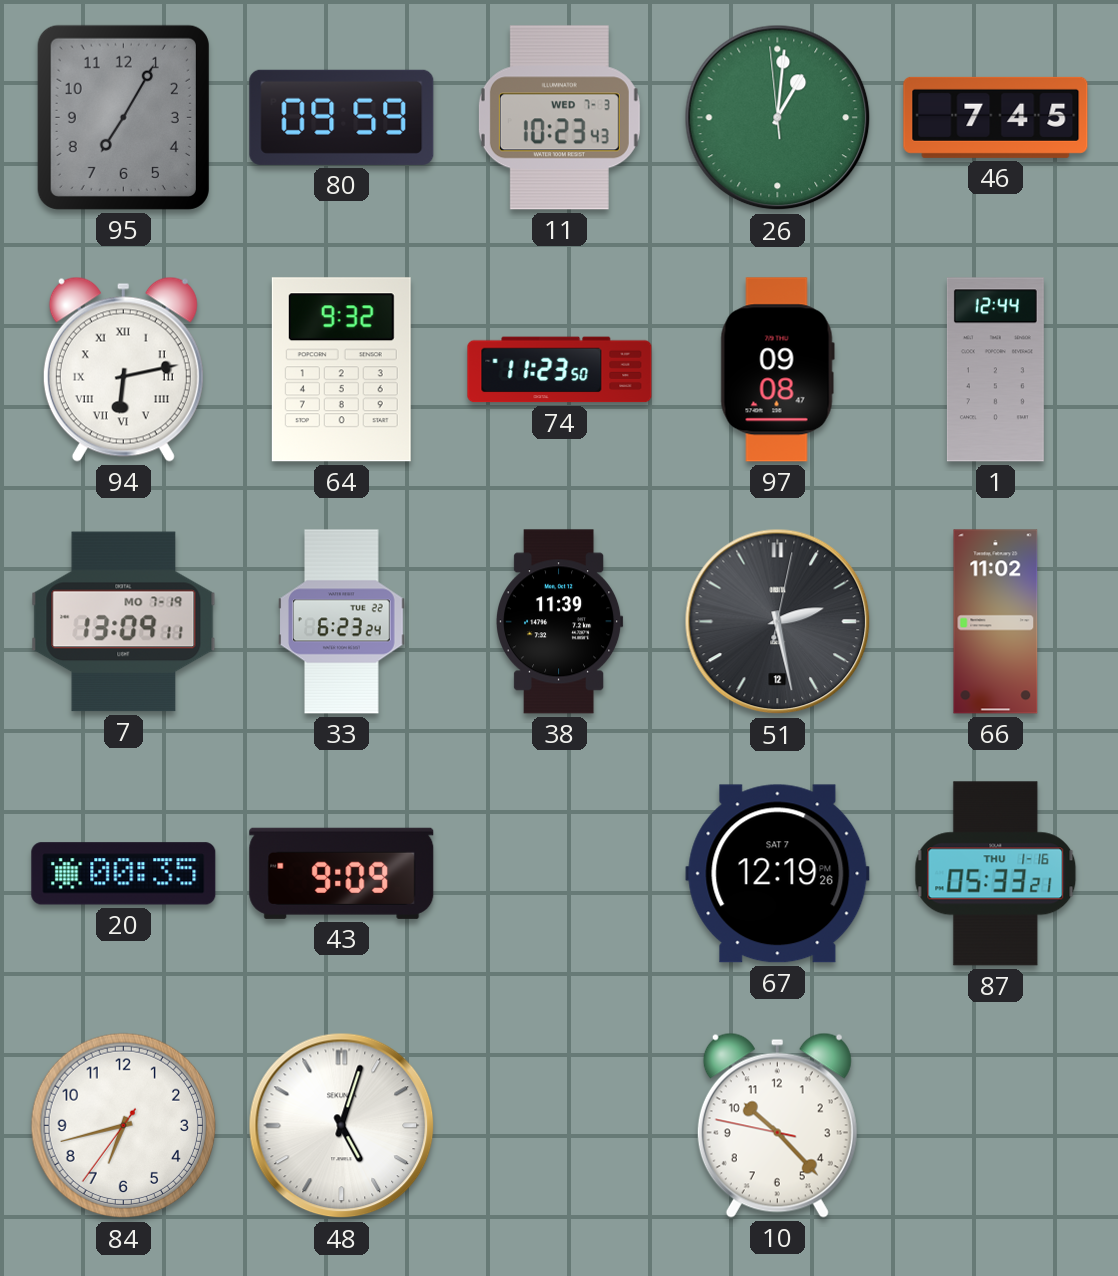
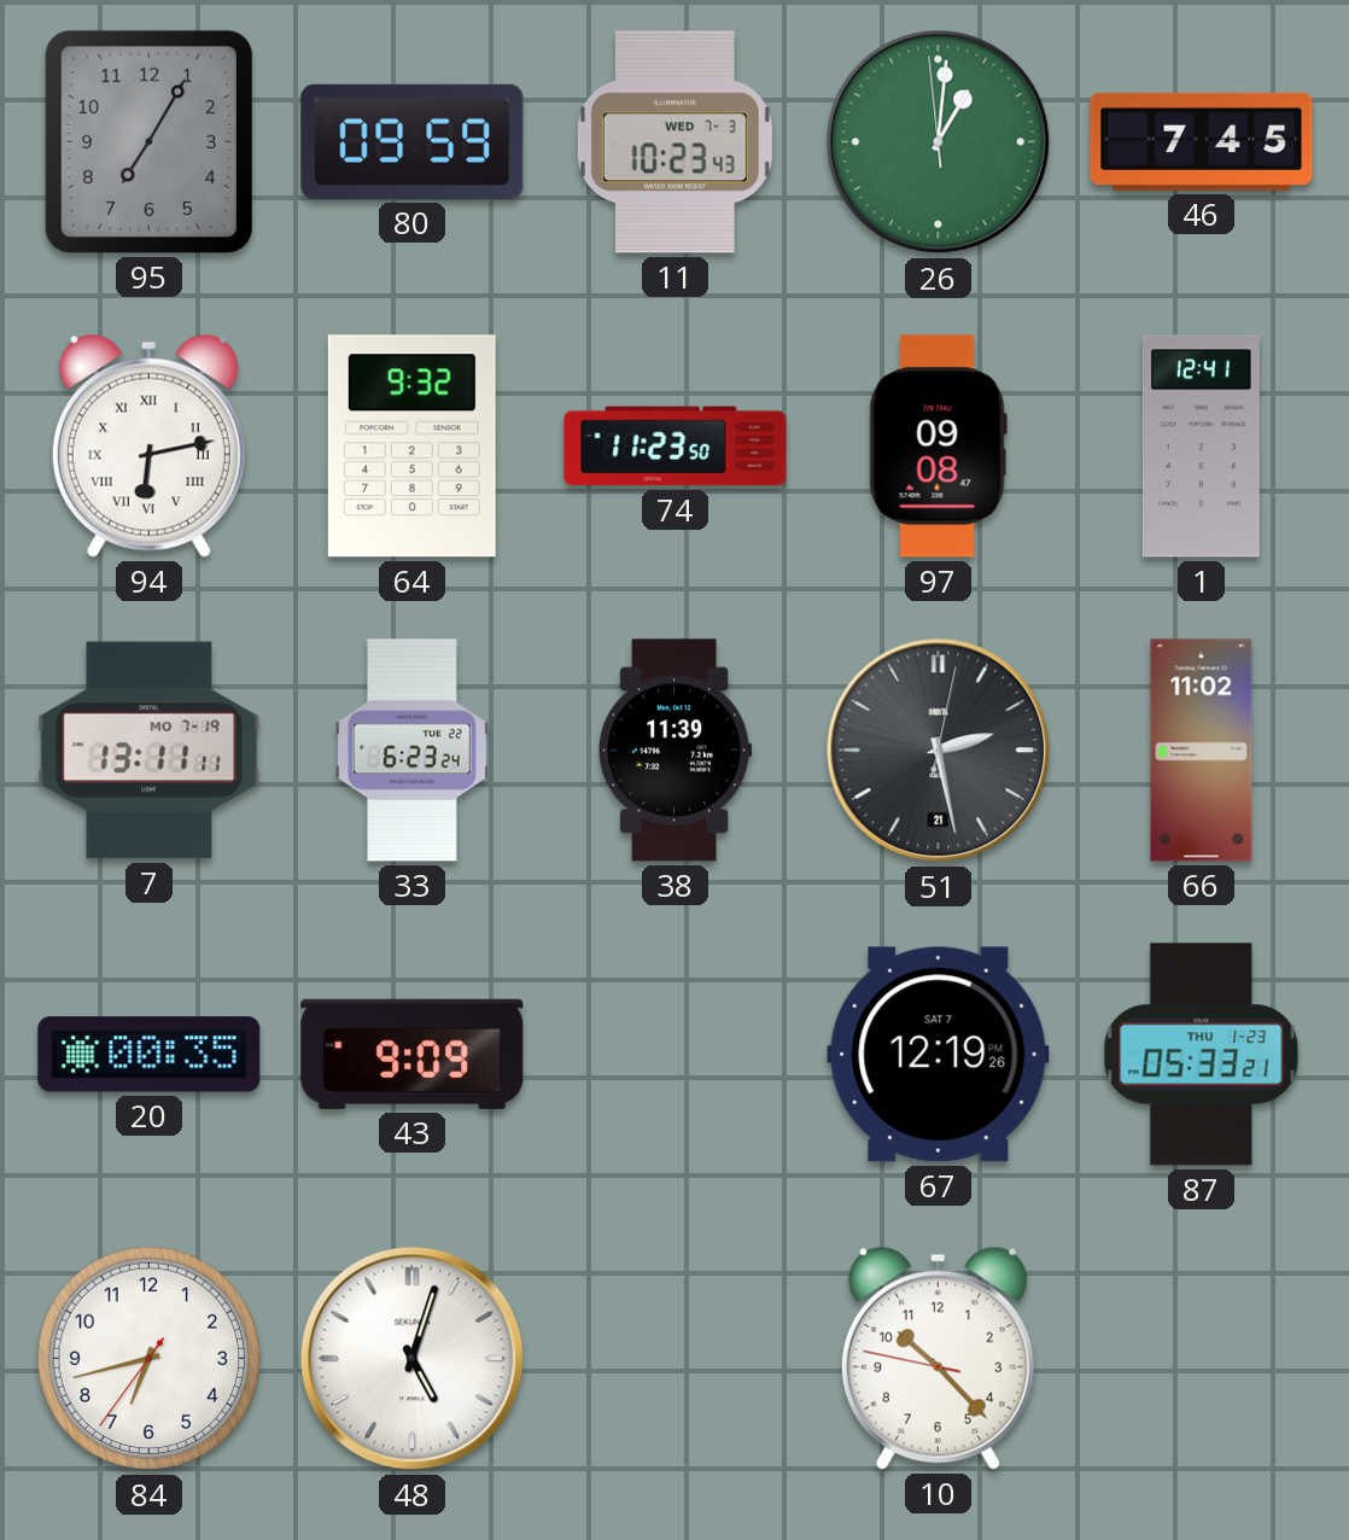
1: 12:44 -> 12:41 (1201, 447)
7: 13:09 -> 13:11 (150, 751)
51 date: 12 -> 21 (939, 751)
87 date: THU 1-16 -> THU 1-23 (1202, 1055)
